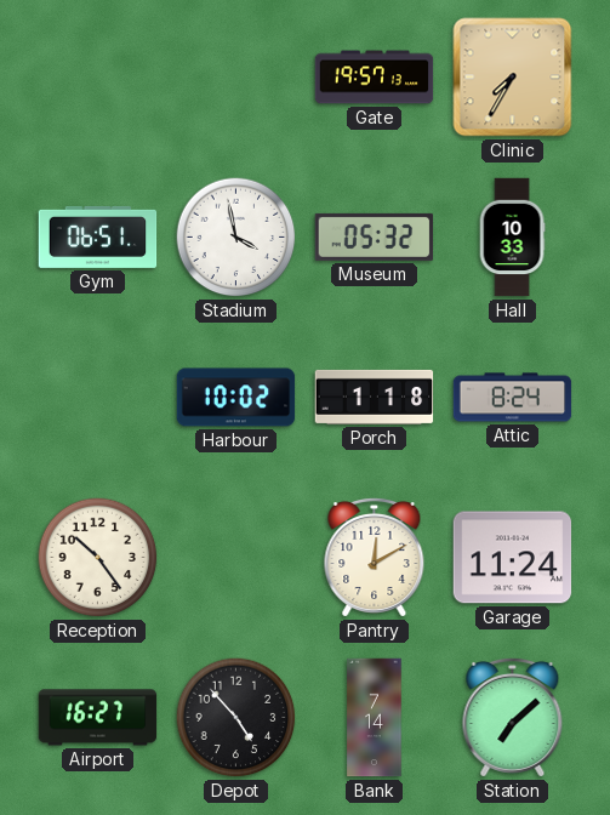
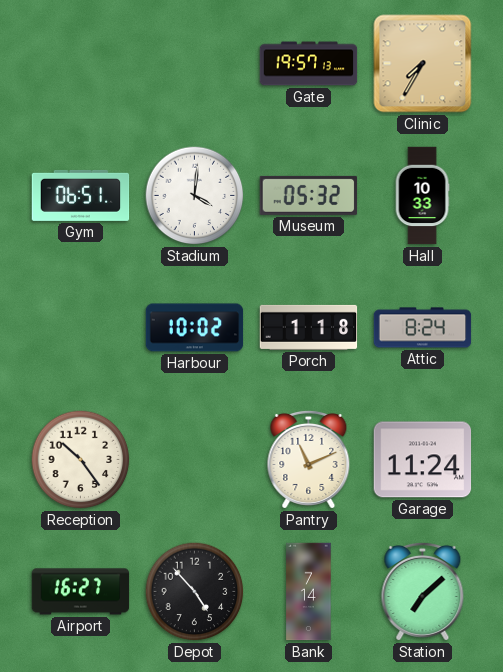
Stadium: 3:58 -> 4:01 (195, 196)
Pantry: 12:10 -> 11:11 (309, 459)
